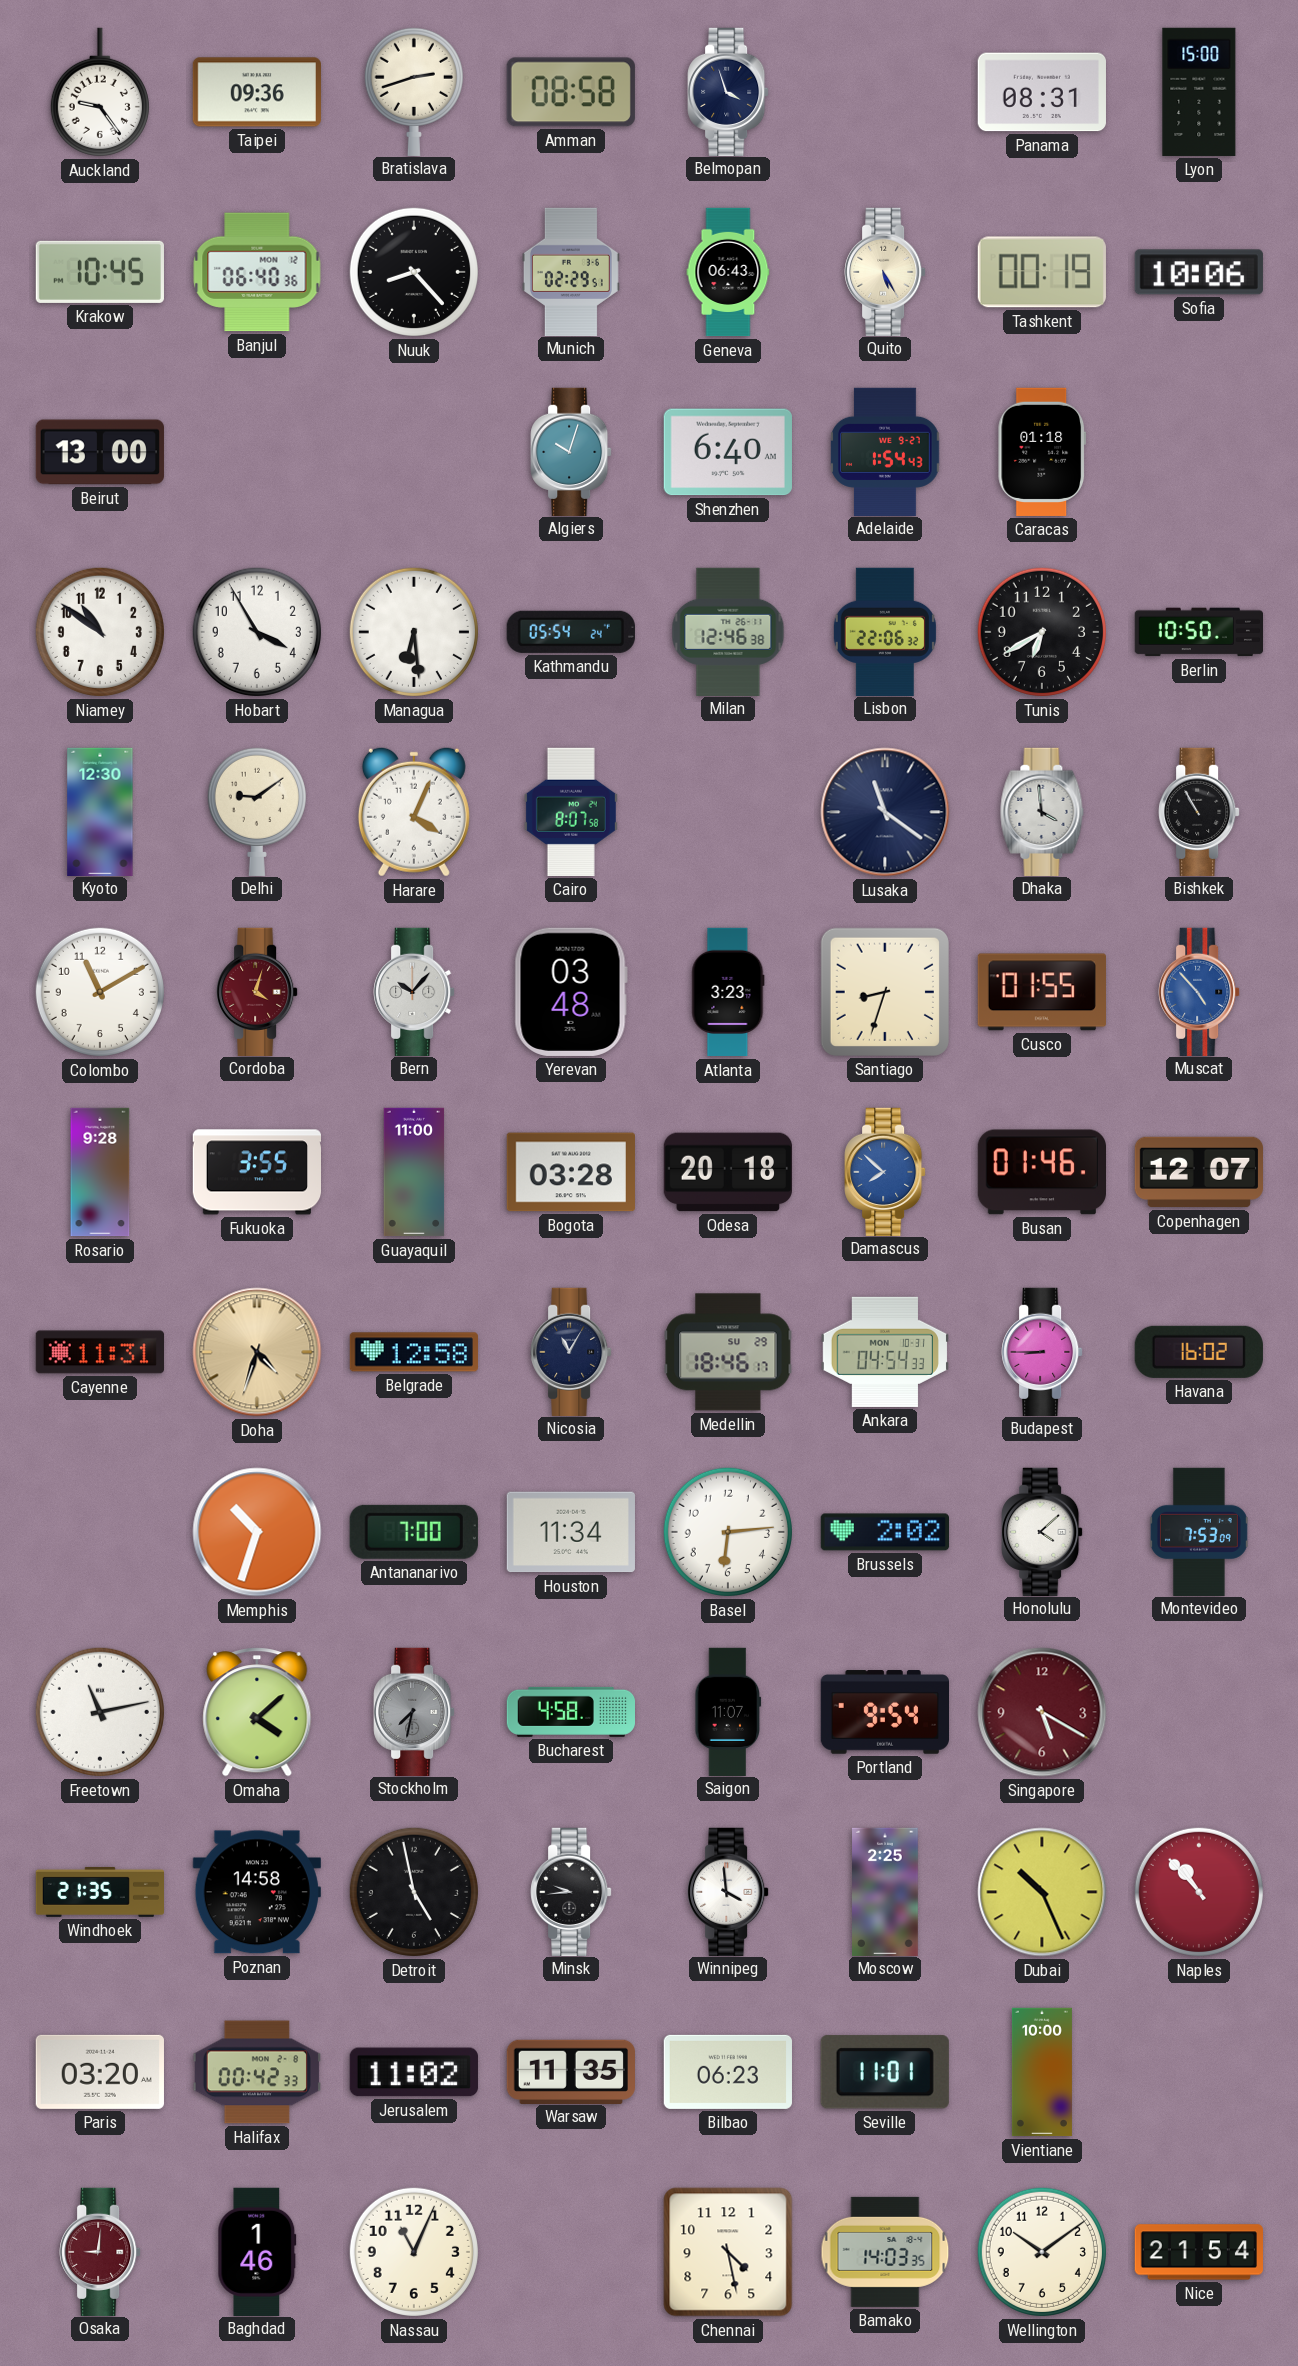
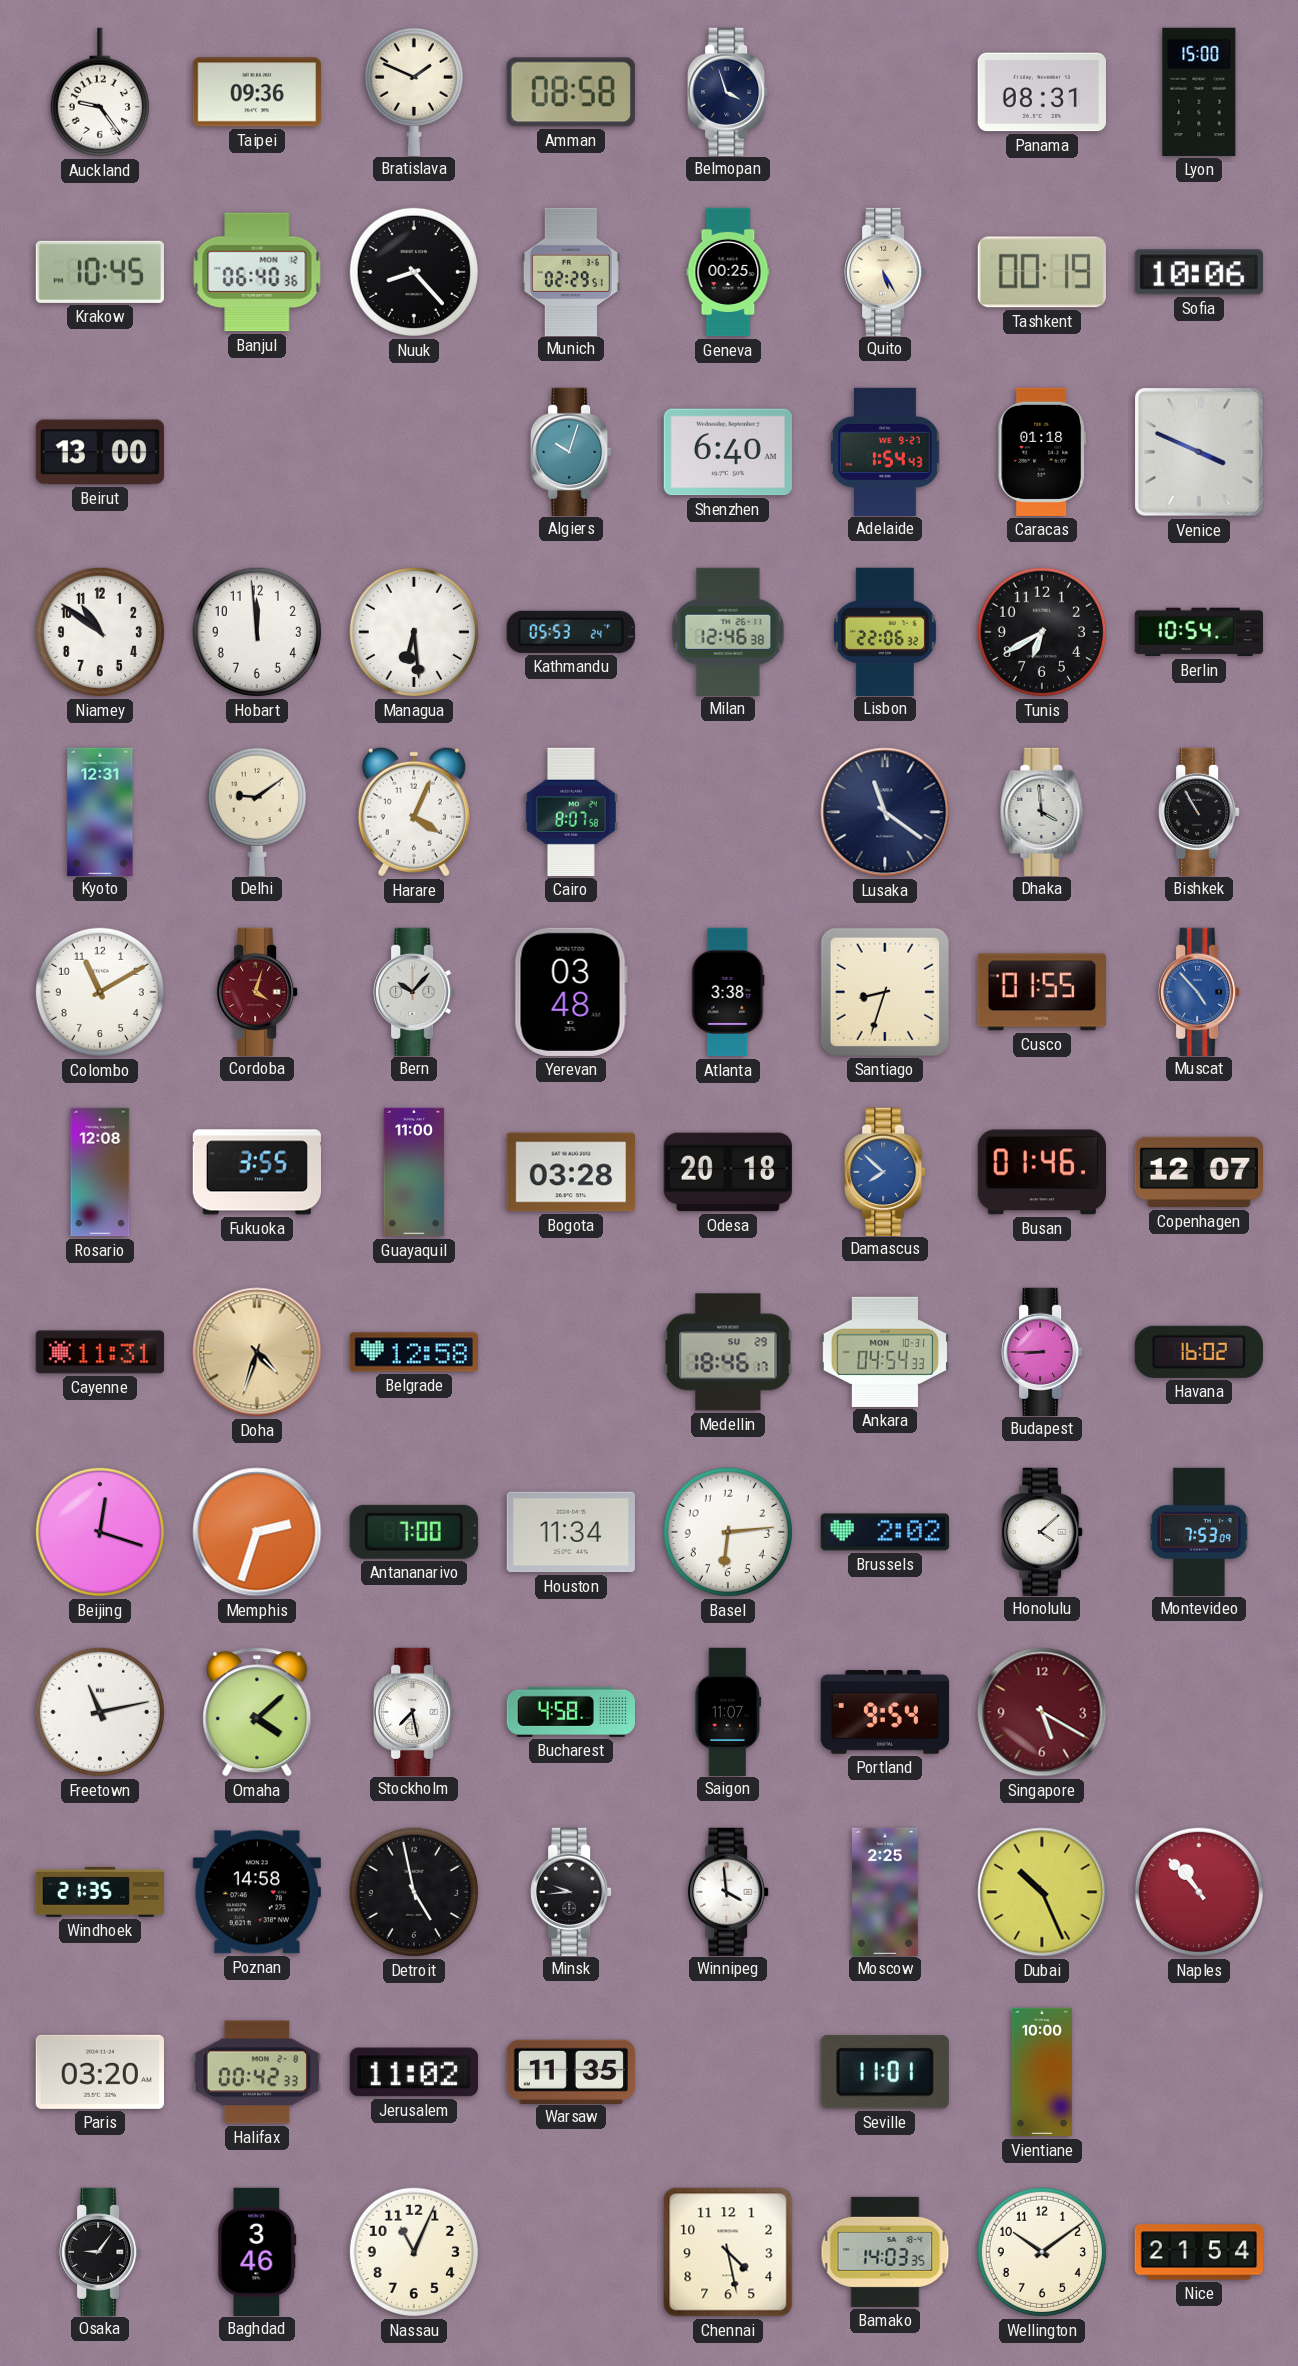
Bratislava: 2:42 -> 1:49 (414, 91)
Geneva: 06:43 -> 00:25 (728, 272)
Venice: none -> 3:49 (1200, 453)
Hobart: 3:55 -> 11:59 (257, 632)
Kathmandu: 05:54 -> 05:53 (571, 632)
Berlin: 10:50 -> 10:54 (1198, 632)
Kyoto: 12:30 -> 12:31 (100, 811)
Atlanta: 3:23 -> 3:38 (728, 992)
Rosario: 9:28 -> 12:08 (100, 1172)
Nicosia: 11:05 -> none (571, 1351)
Beijing: none -> 12:18 (100, 1532)
Memphis: 10:33 -> 2:33 (257, 1532)
Stockholm: 7:32 -> 7:28 (414, 1711)
Stockholm dial: grey -> white (414, 1711)
Bilbao: 06:23 -> none (728, 2072)
Osaka: 9:01 -> 9:06 (100, 2251)
Osaka dial: burgundy -> black (100, 2251)
Baghdad: 1:46 -> 3:46 (257, 2251)
